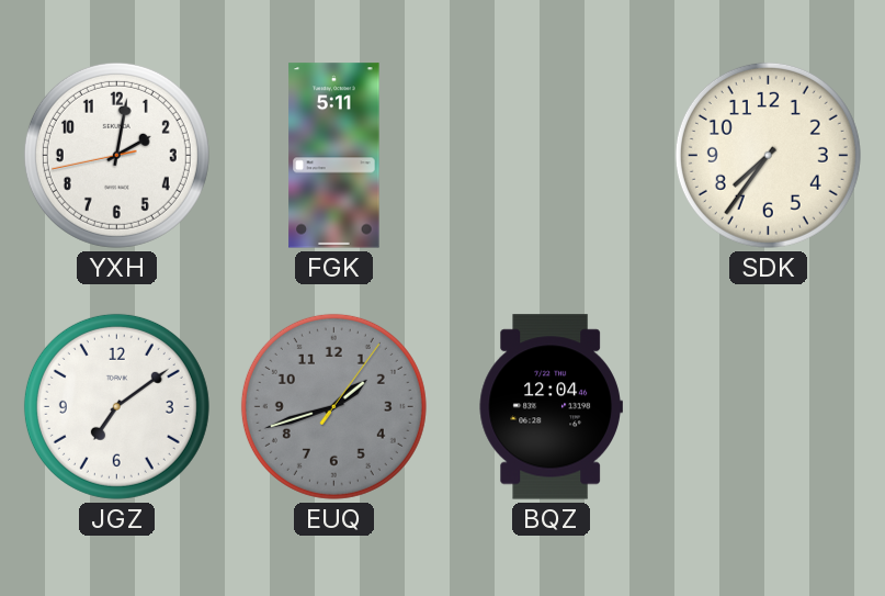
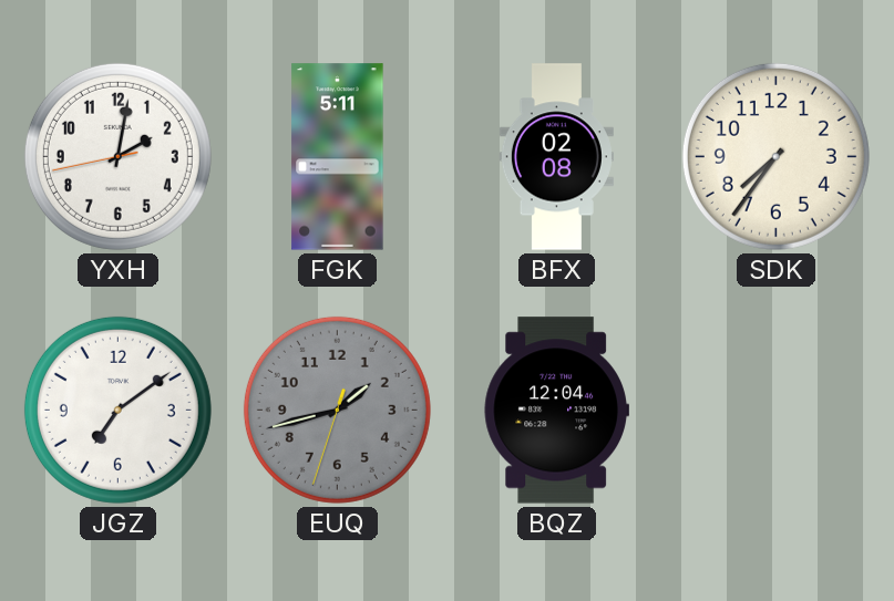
BFX: none -> 02:08 (556, 157)
EUQ: 1:42:06 -> 1:42:33 (337, 410)
